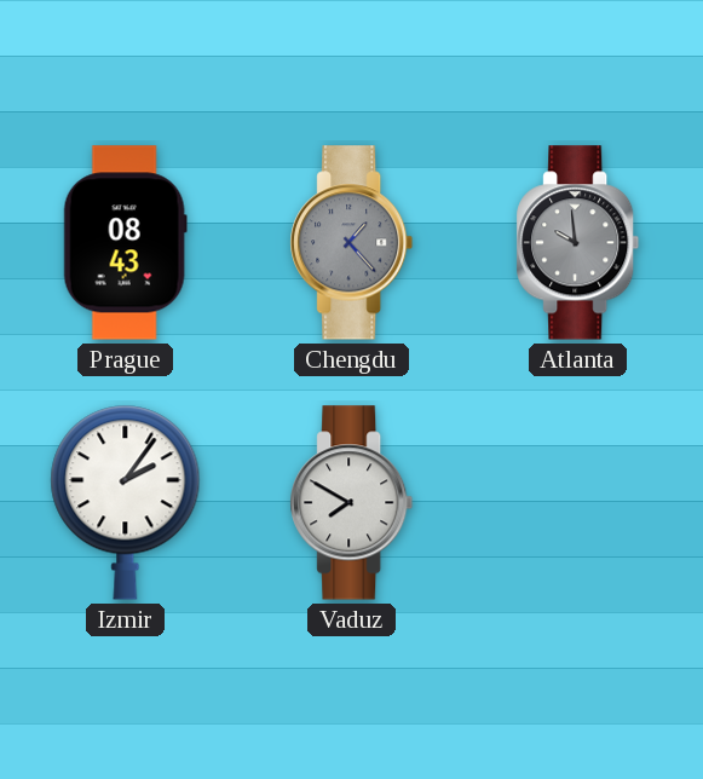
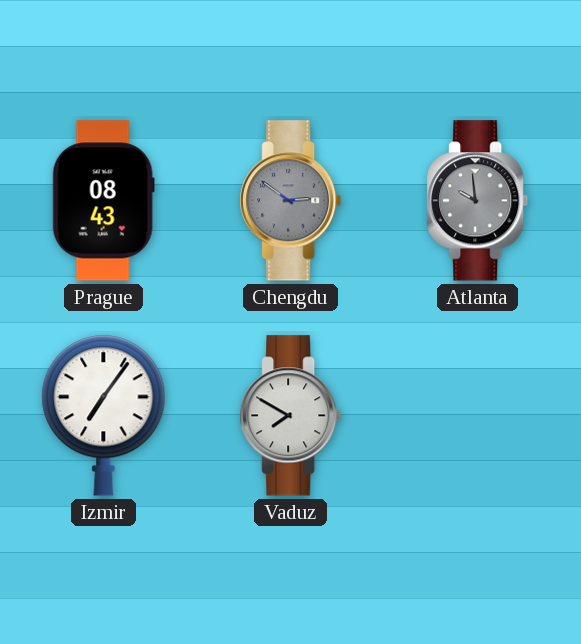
Chengdu: 1:23 -> 2:51 (291, 201)
Izmir: 2:06 -> 7:06 (104, 415)
